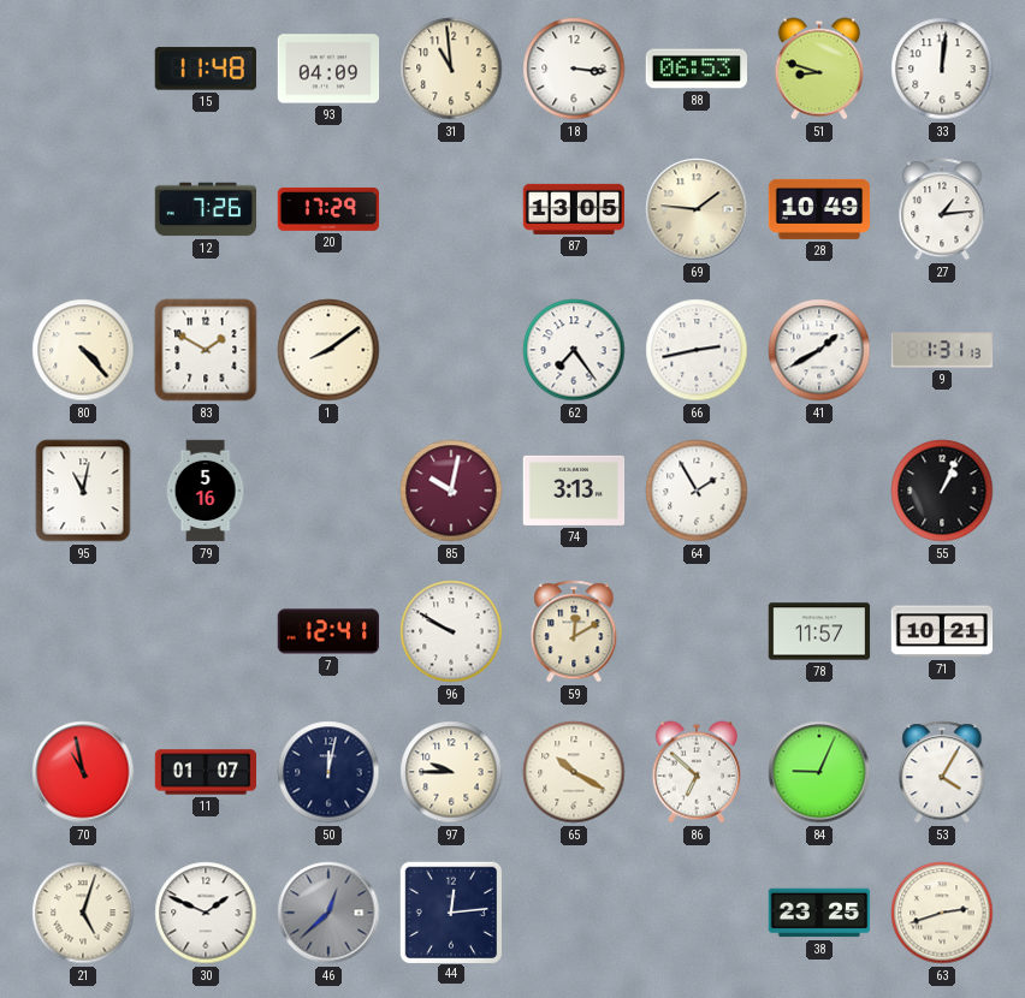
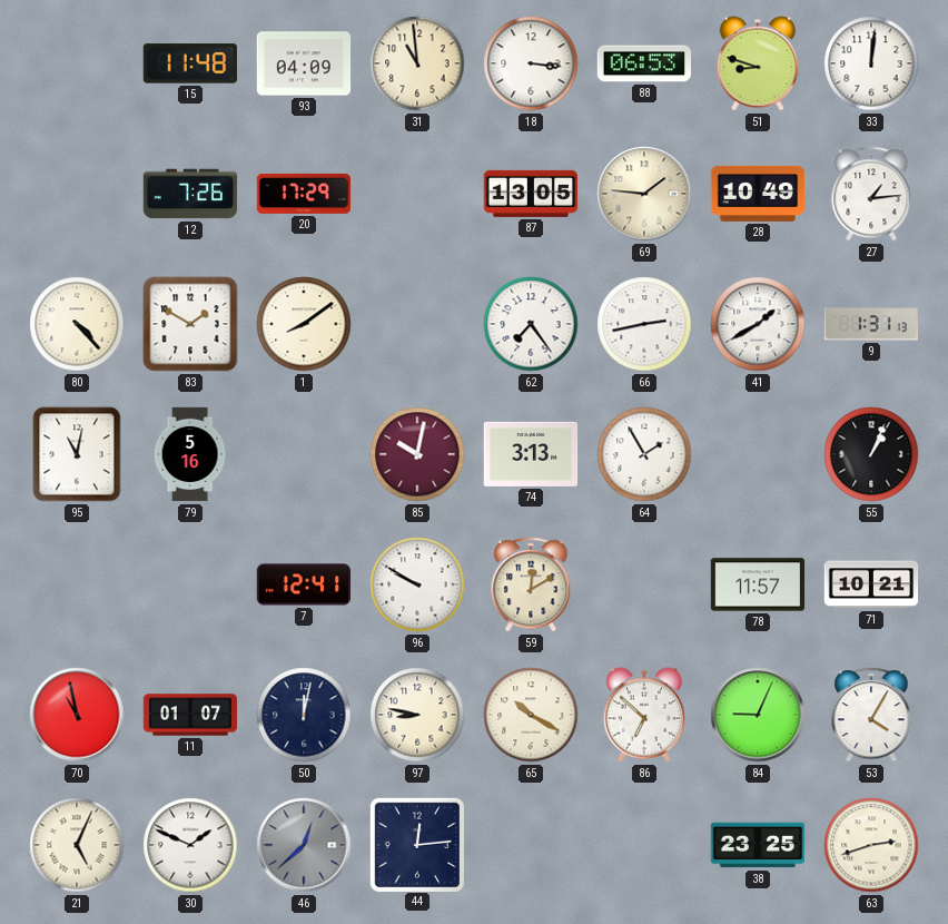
97: 9:45 -> 8:47 (417, 715)
21: 5:03 -> 5:04 (77, 845)
